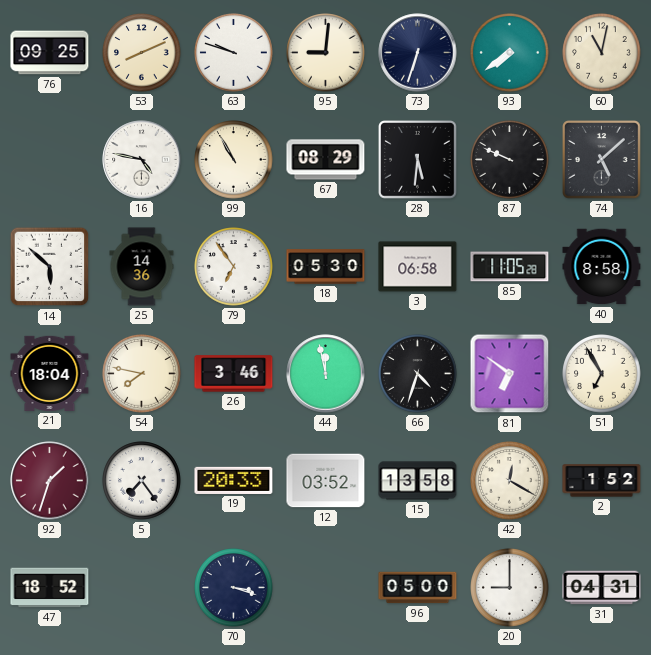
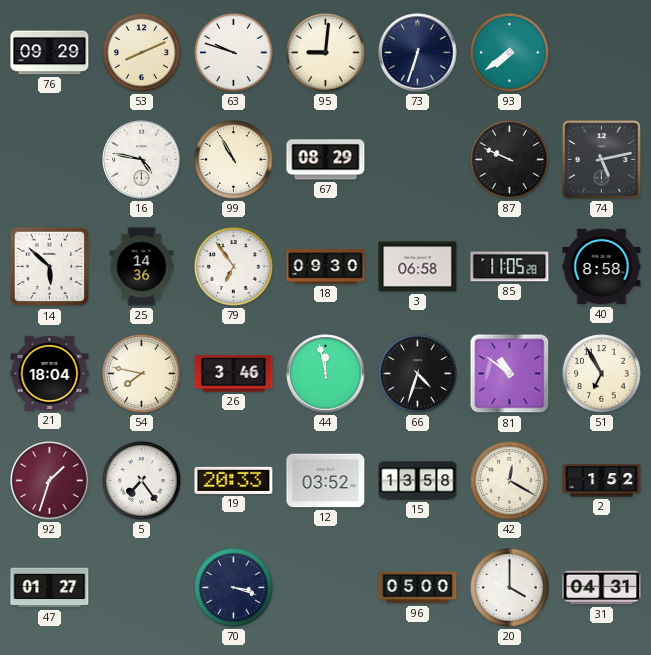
76: 09:25 -> 09:29 (50, 53)
60: 11:02 -> none (602, 53)
28: 5:31 -> none (418, 160)
74: 5:08 -> 5:13 (602, 160)
18: 05:30 -> 09:30 (326, 267)
81: 6:51 -> 10:51 (510, 374)
47: 18:52 -> 01:27 (50, 588)
20: 9:00 -> 4:00 (510, 588)
